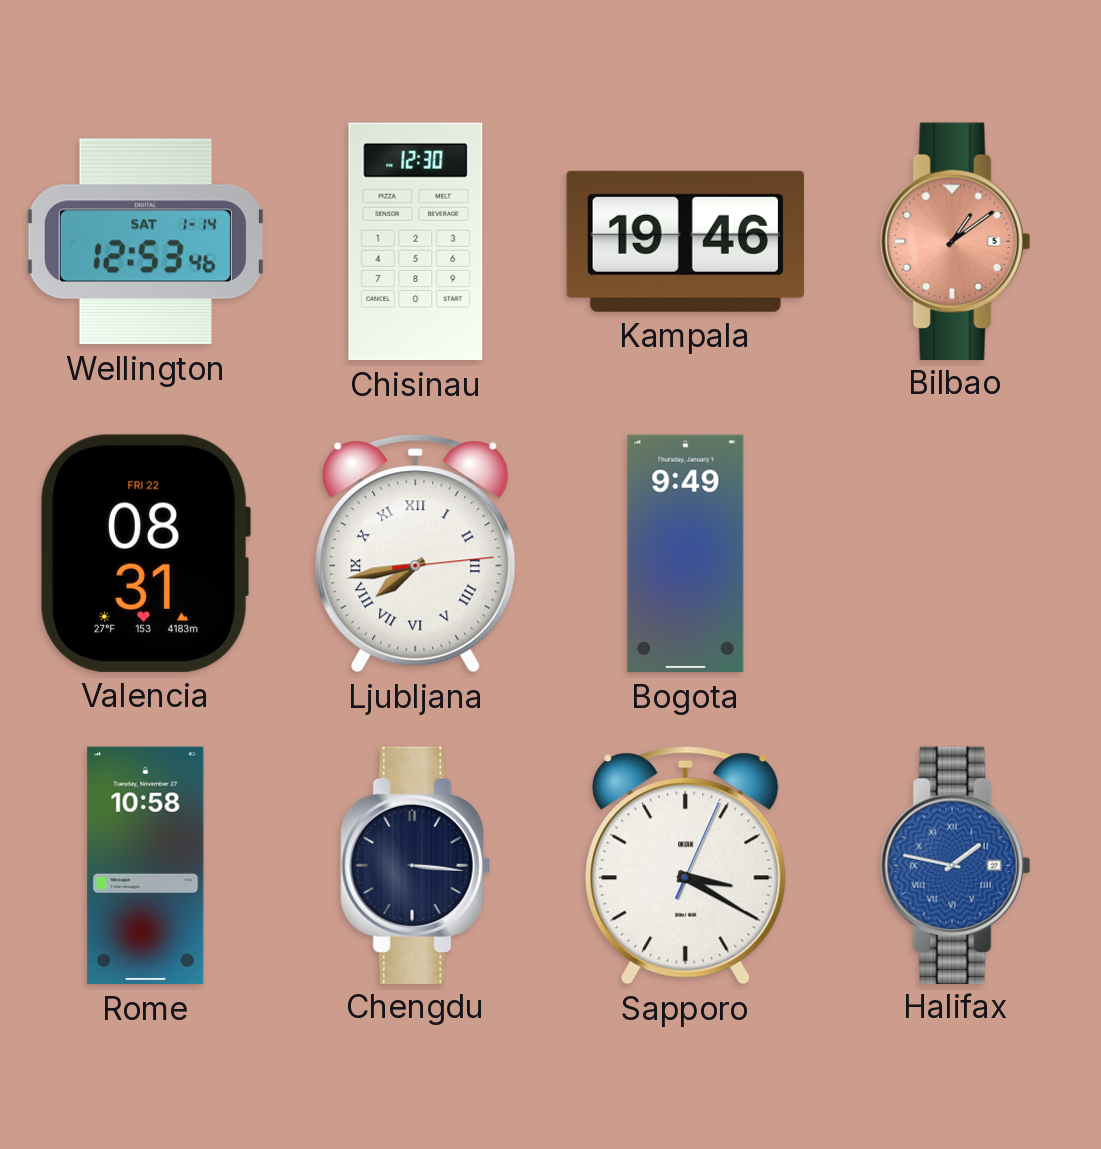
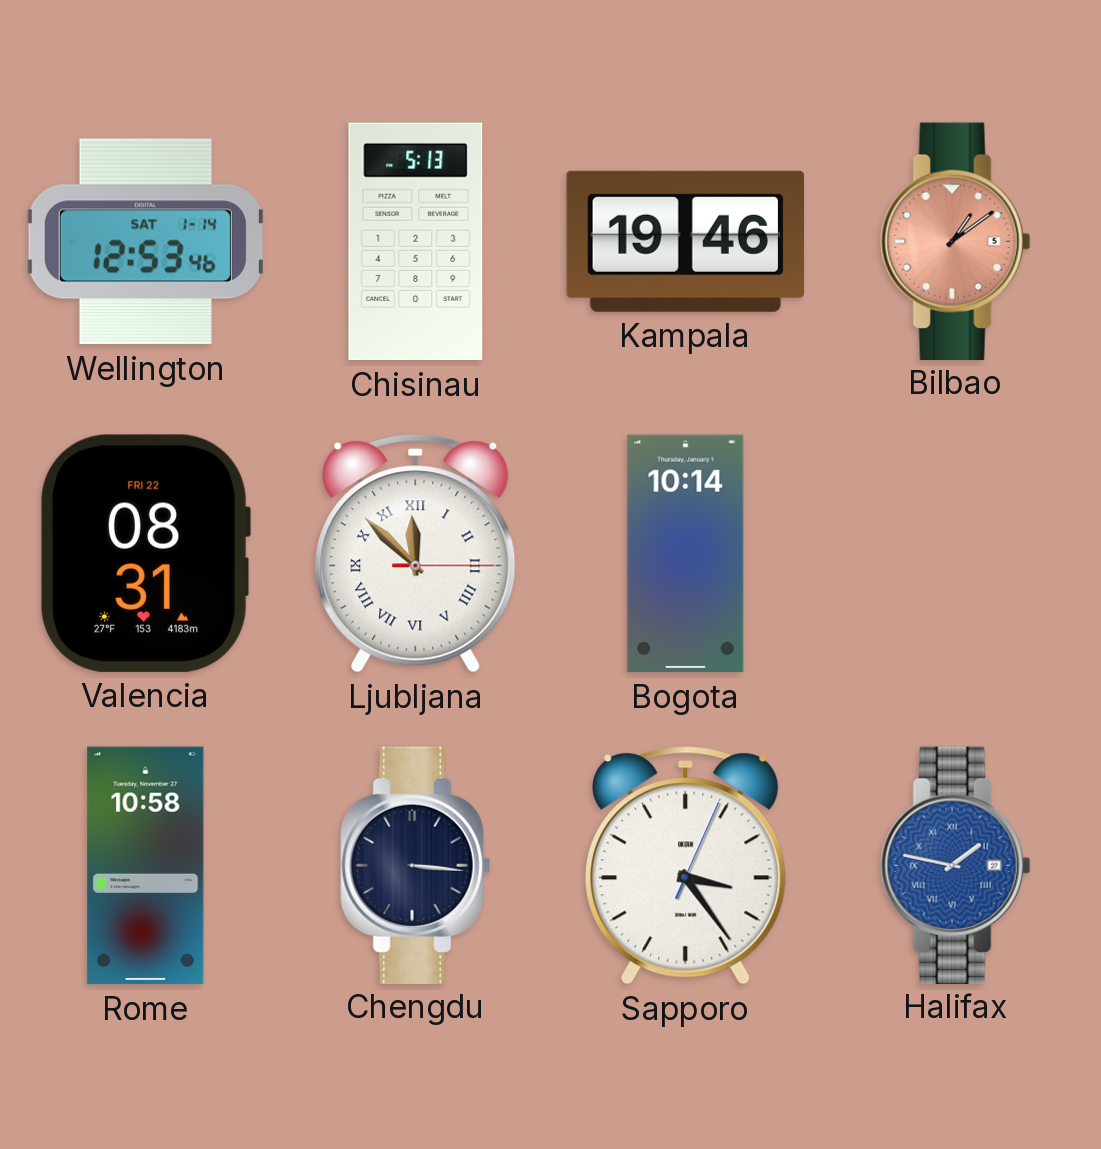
Chisinau: 12:30 -> 5:13 (416, 242)
Ljubljana: 7:43 -> 11:52 (416, 554)
Bogota: 9:49 -> 10:14 (686, 554)
Sapporo: 3:20 -> 3:24 (686, 866)
